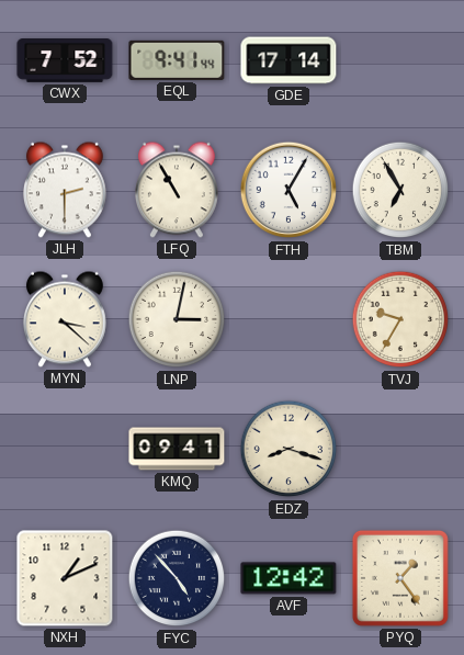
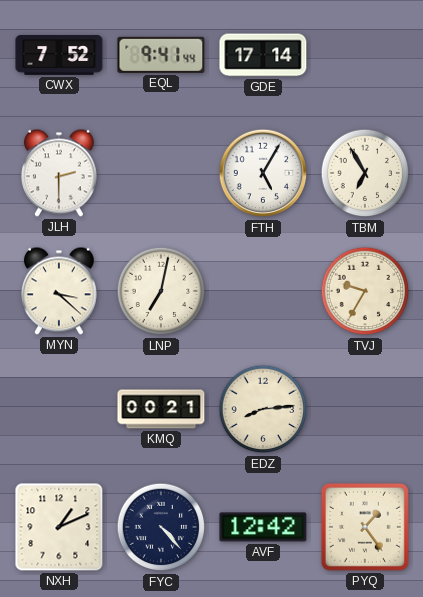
LFQ: 10:55 -> none (177, 190)
LNP: 3:02 -> 7:02 (161, 291)
KMQ: 09:41 -> 00:21 (161, 409)
EDZ: 8:18 -> 8:14 (263, 409)
FYC: 4:53 -> 4:23 (161, 527)
